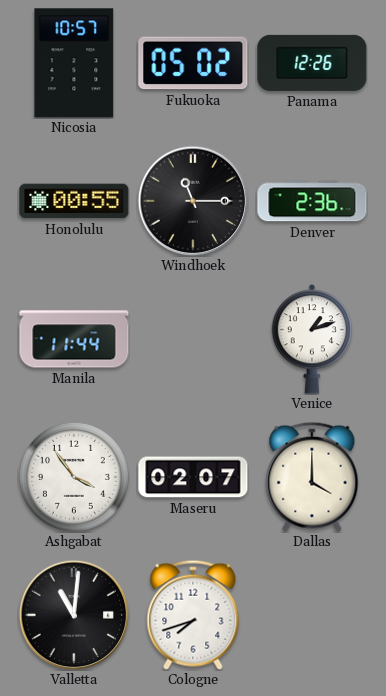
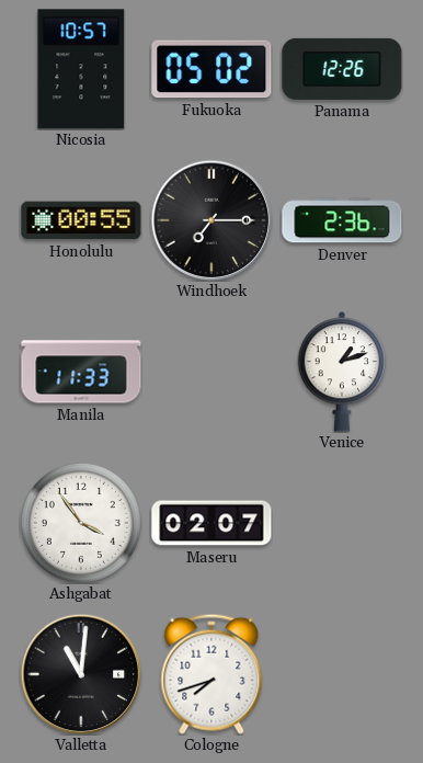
Windhoek: 11:15 -> 7:15 (211, 220)
Manila: 11:44 -> 11:33 (81, 372)
Dallas: 4:00 -> none (312, 477)
